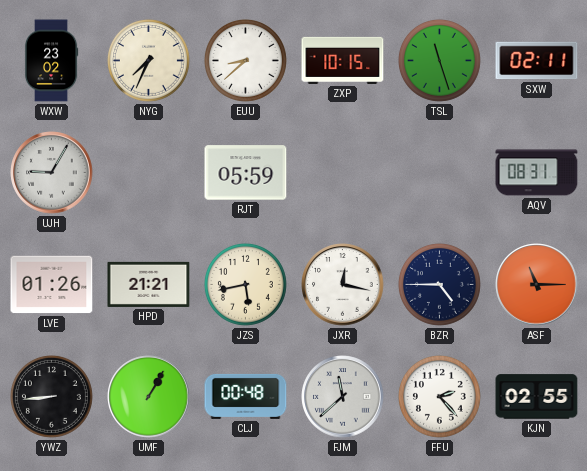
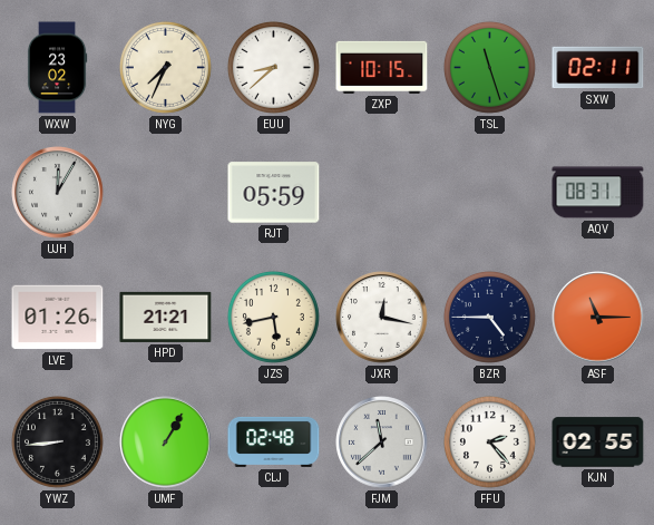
UJH: 9:05 -> 12:05 (58, 193)
CLJ: 00:48 -> 02:48 (274, 441)
